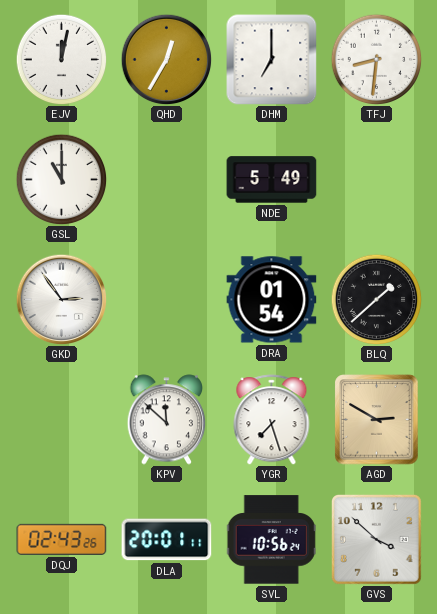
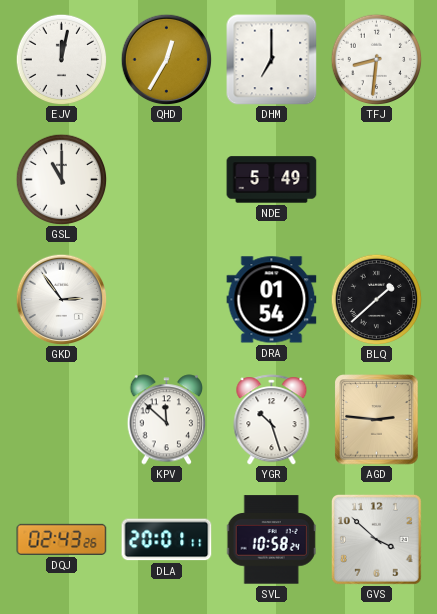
YGR: 7:27 -> 10:27 (272, 420)
AGD: 2:50 -> 2:46 (377, 420)
SVL: 10:56 -> 10:58 (271, 540)
